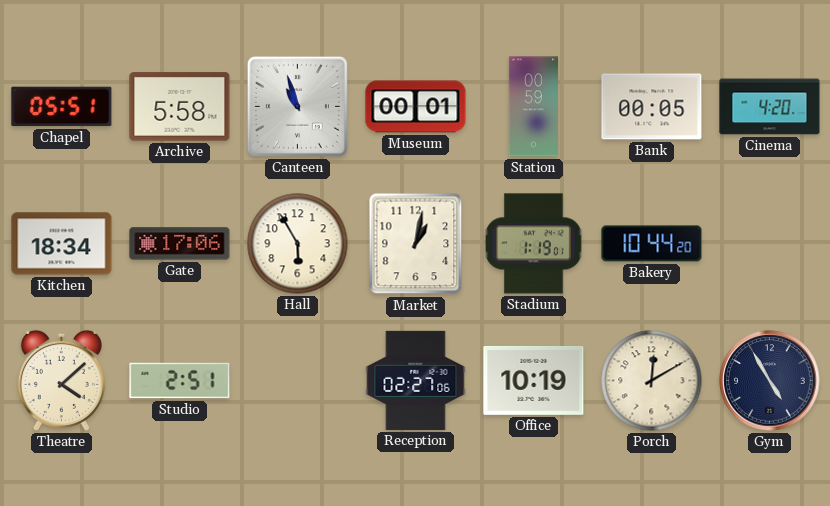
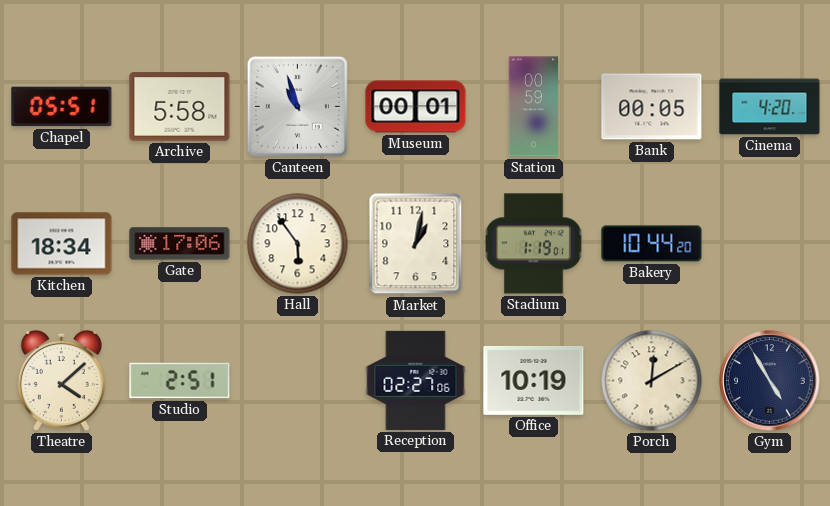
Hall: 5:55 -> 5:54 (298, 244)
